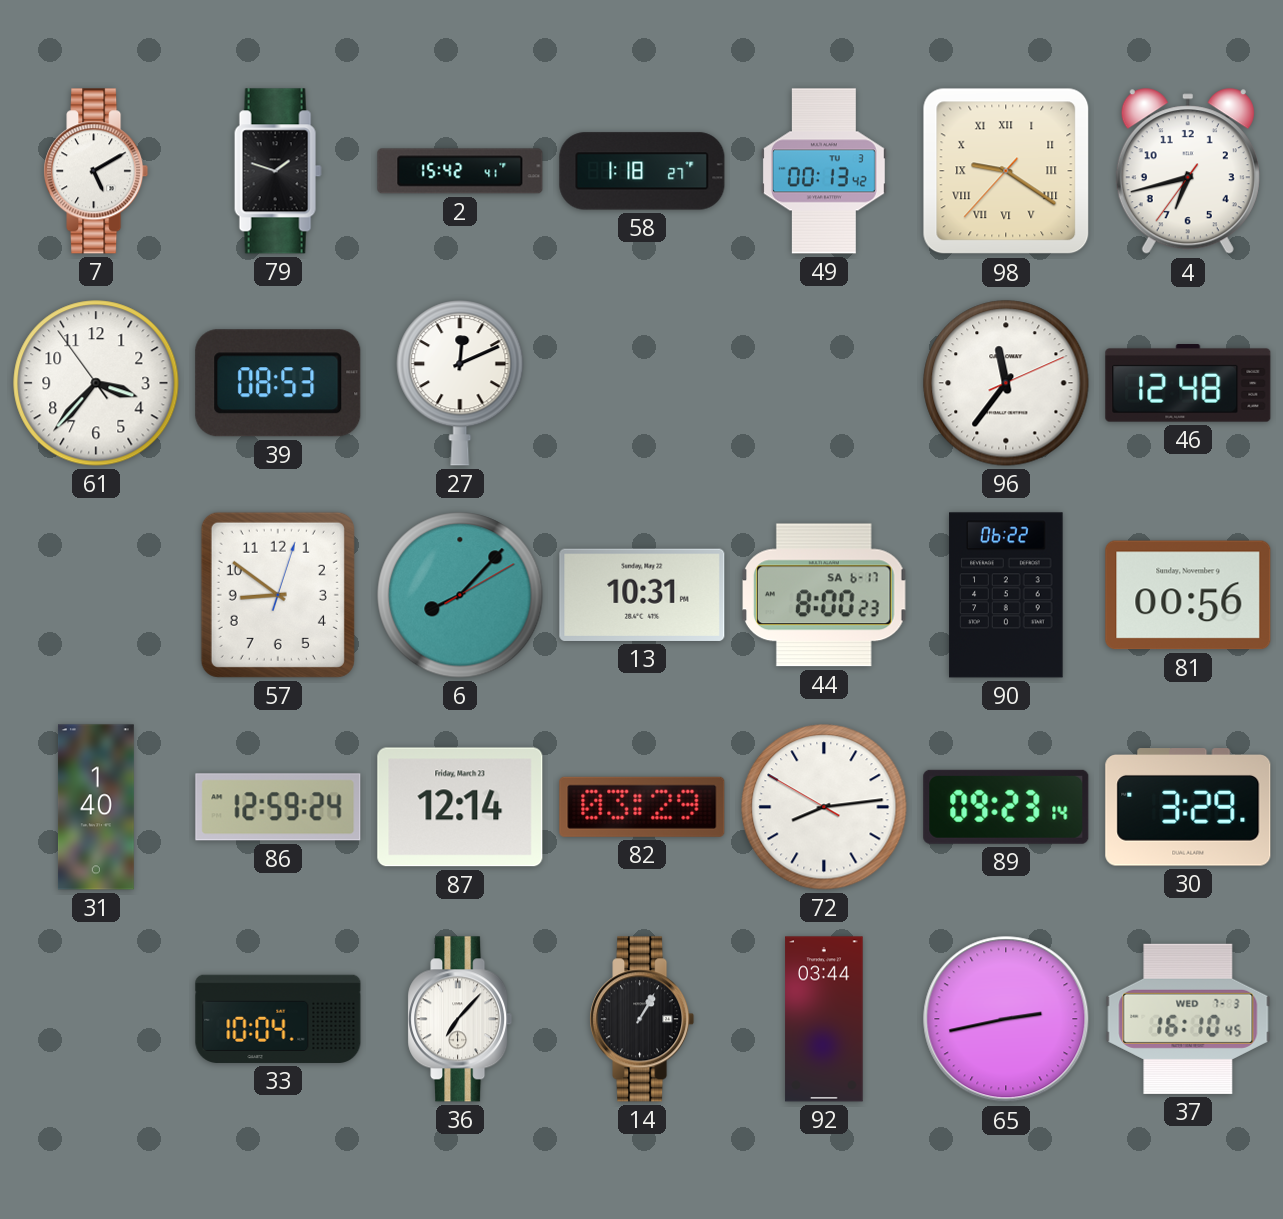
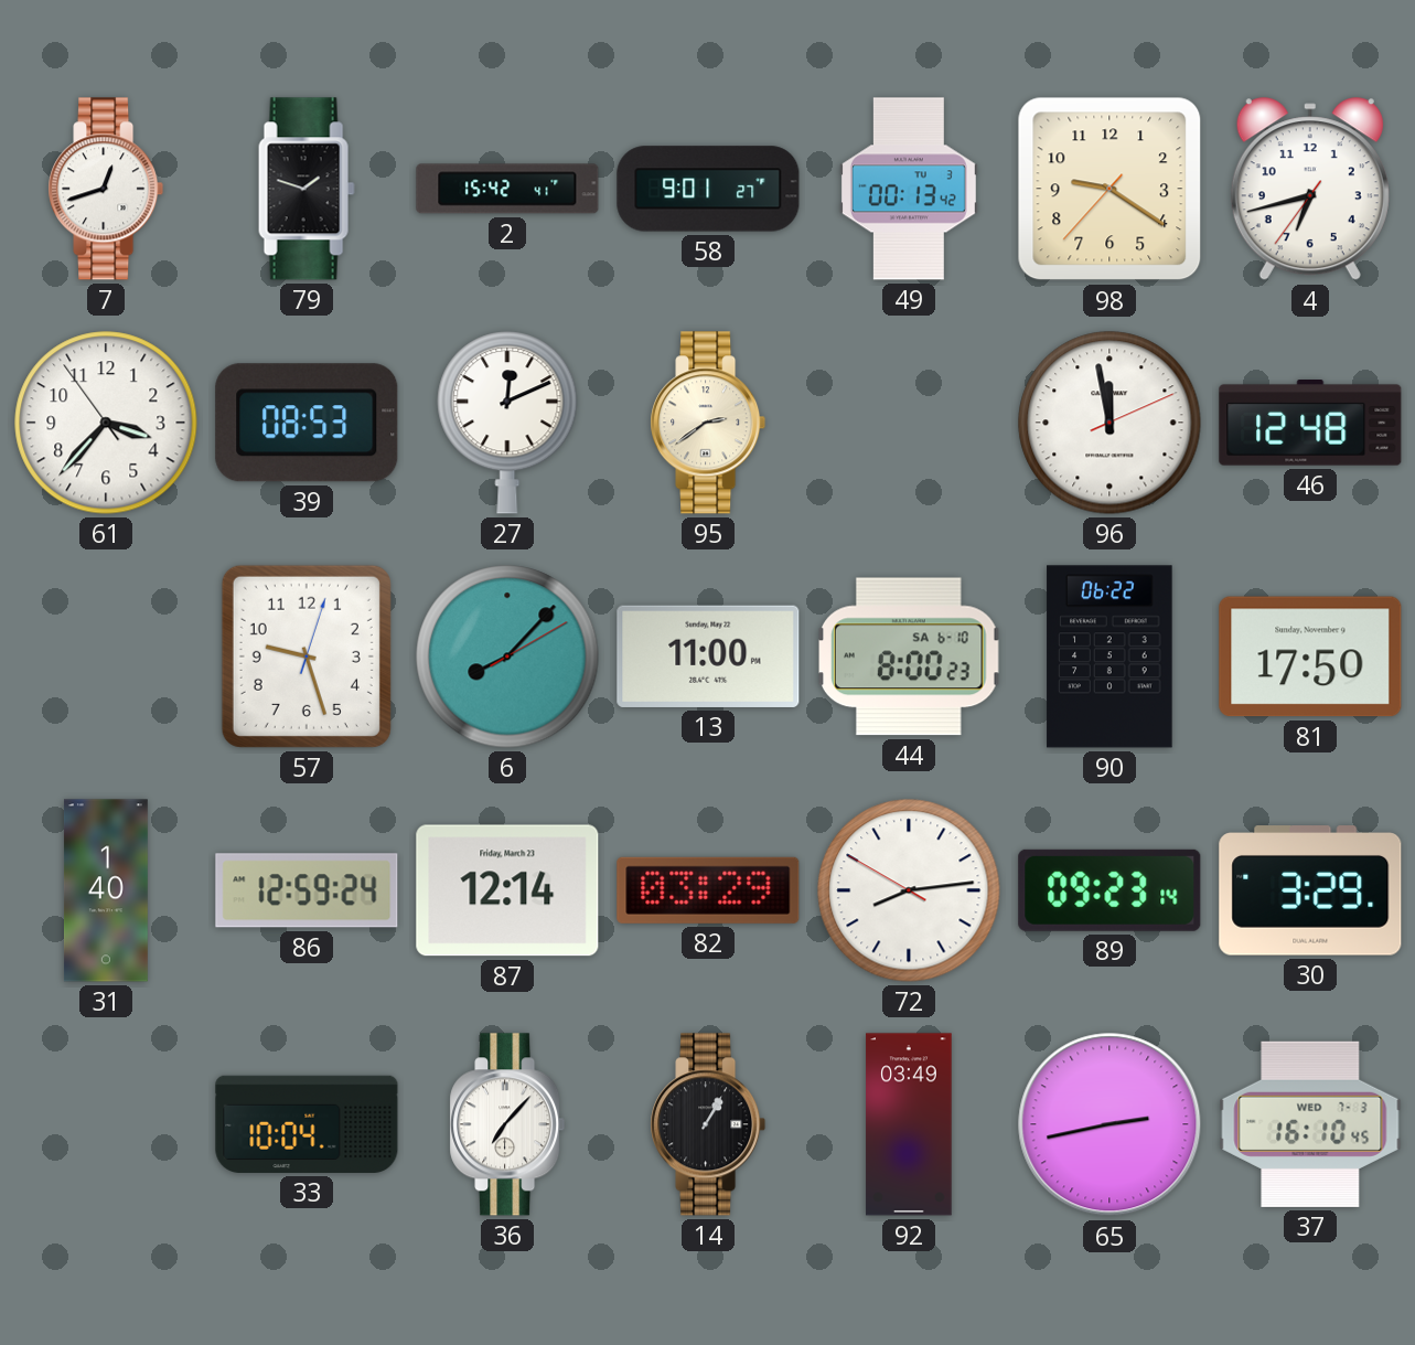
7: 5:10 -> 12:42 (106, 189)
58: 1:18 -> 9:01 (708, 189)
98 numerals: Roman -> Arabic (1110, 189)
95: none -> 2:39 (708, 423)
96: 11:36 -> 11:58 (1110, 423)
57: 8:51 -> 9:27 (307, 657)
13: 10:31 -> 11:00 (708, 657)
44 date: SA 6-17 -> SA 6-10 (910, 657)
81: 00:56 -> 17:50 (1310, 657)
92: 03:44 -> 03:49 (909, 1124)
